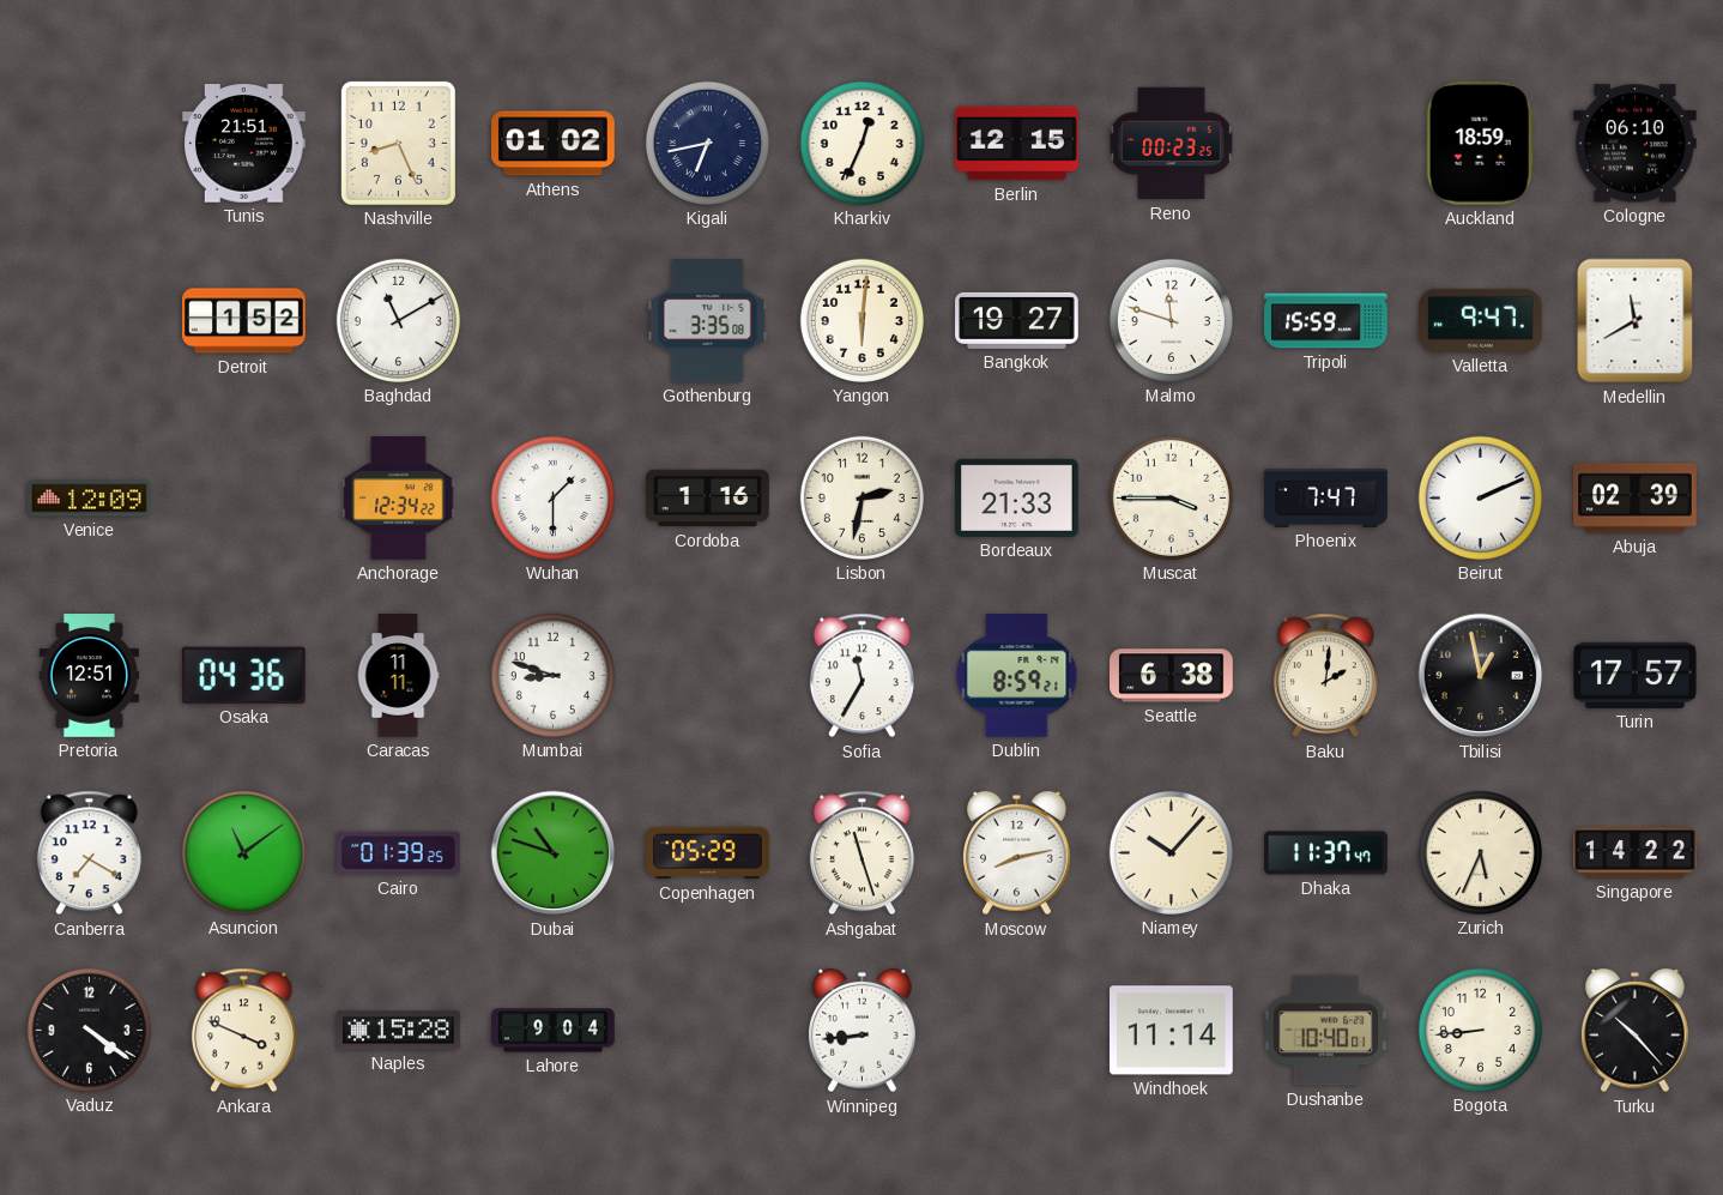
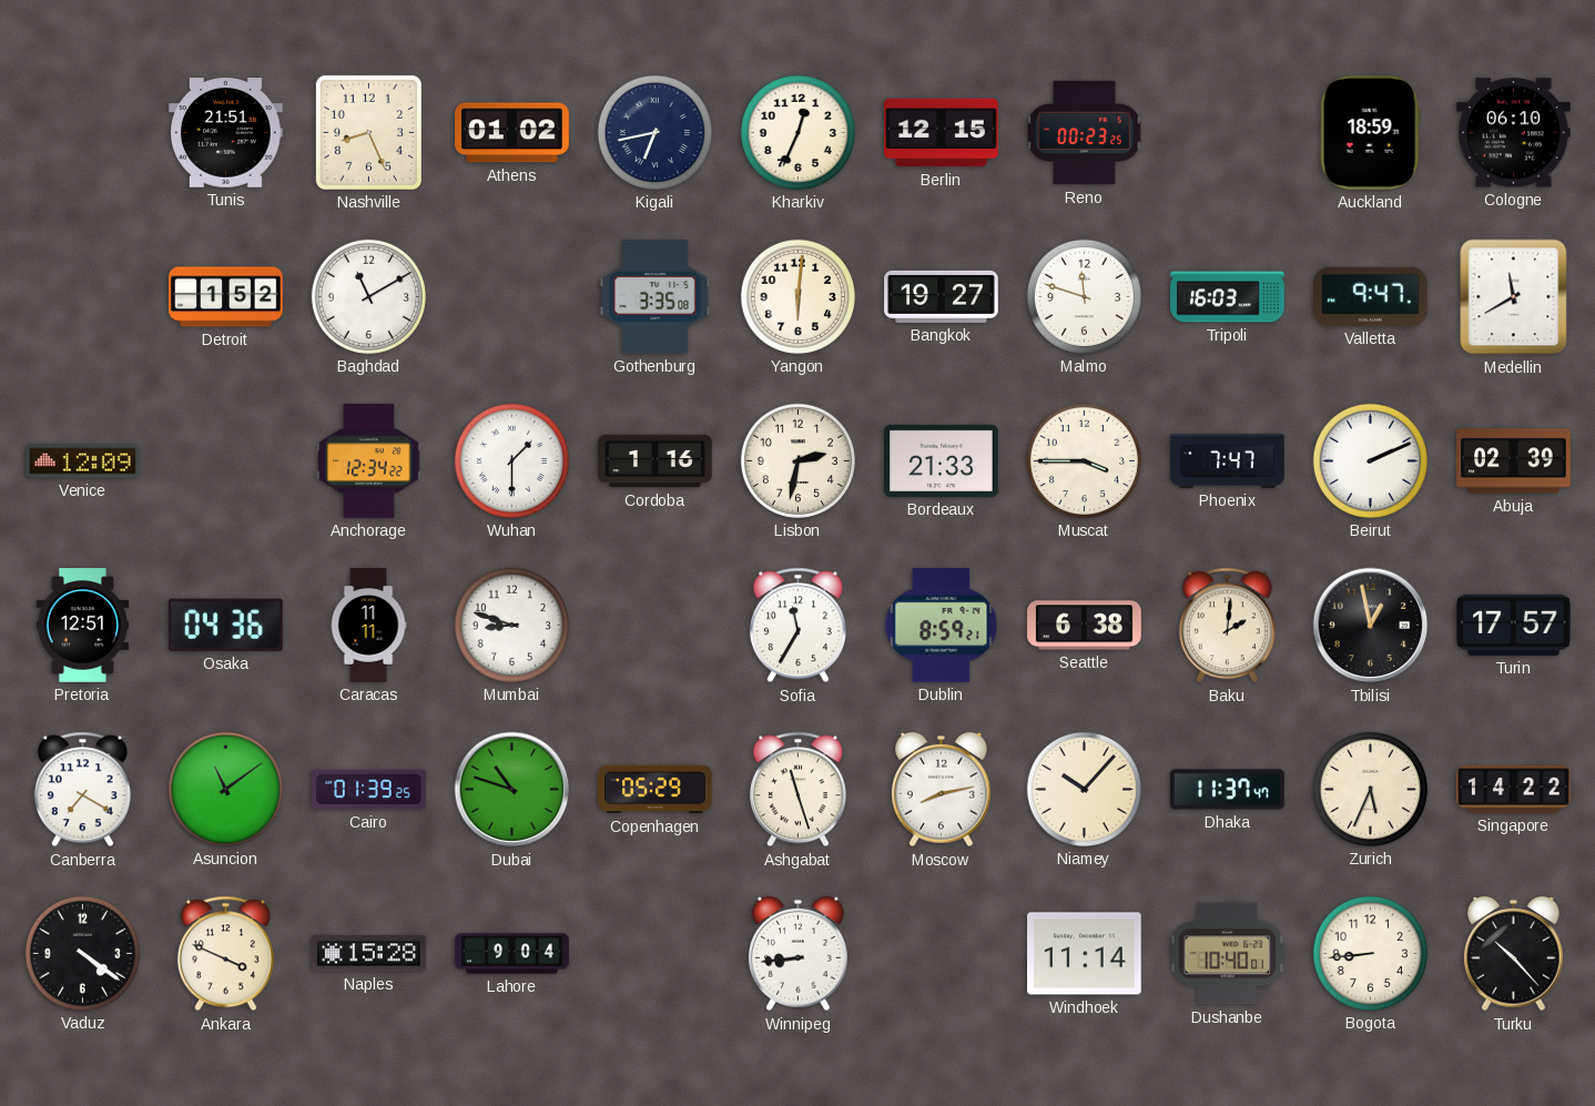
Tripoli: 15:59 -> 16:03 (1228, 297)
